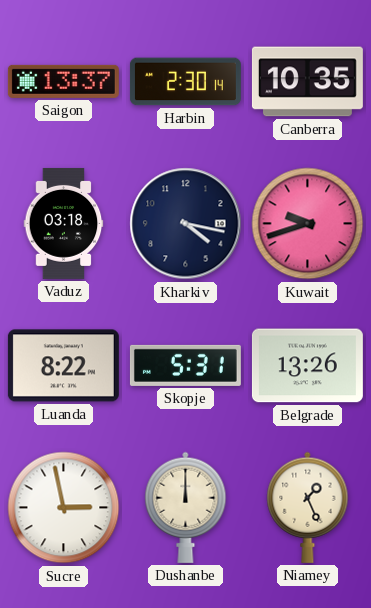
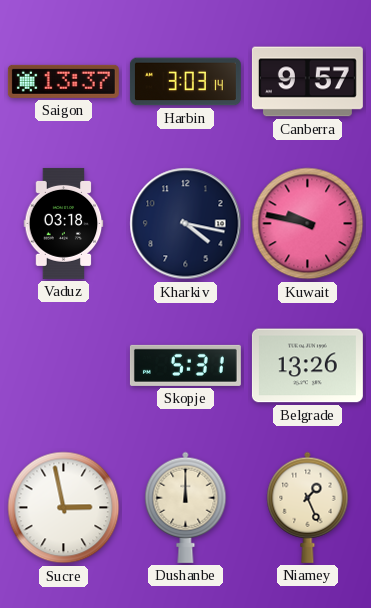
Harbin: 2:30 -> 3:03 (185, 82)
Canberra: 10:35 -> 9:57 (307, 82)
Kuwait: 9:42 -> 9:47 (308, 224)
Luanda: 8:22 -> none (63, 366)
